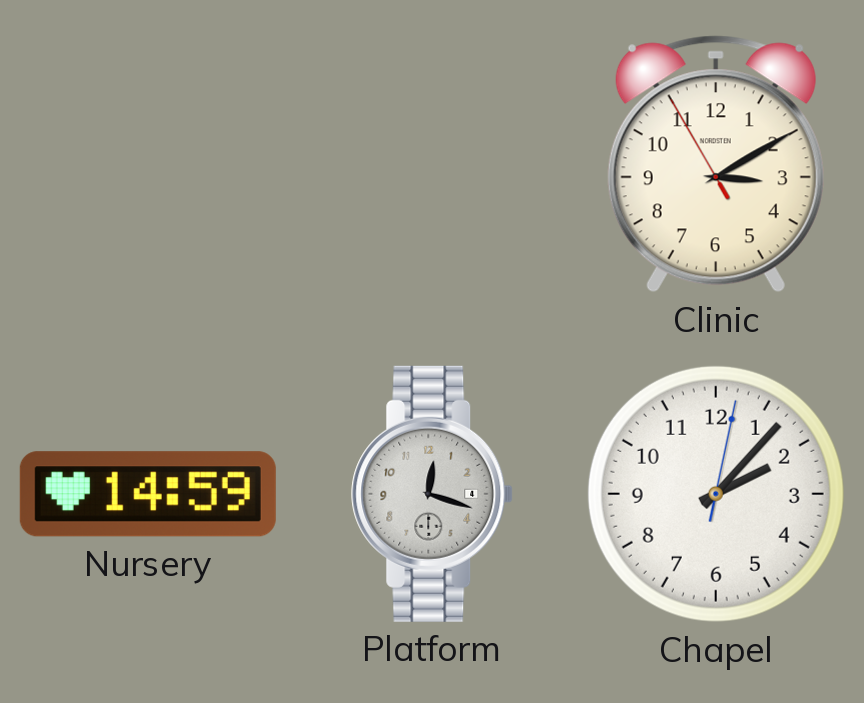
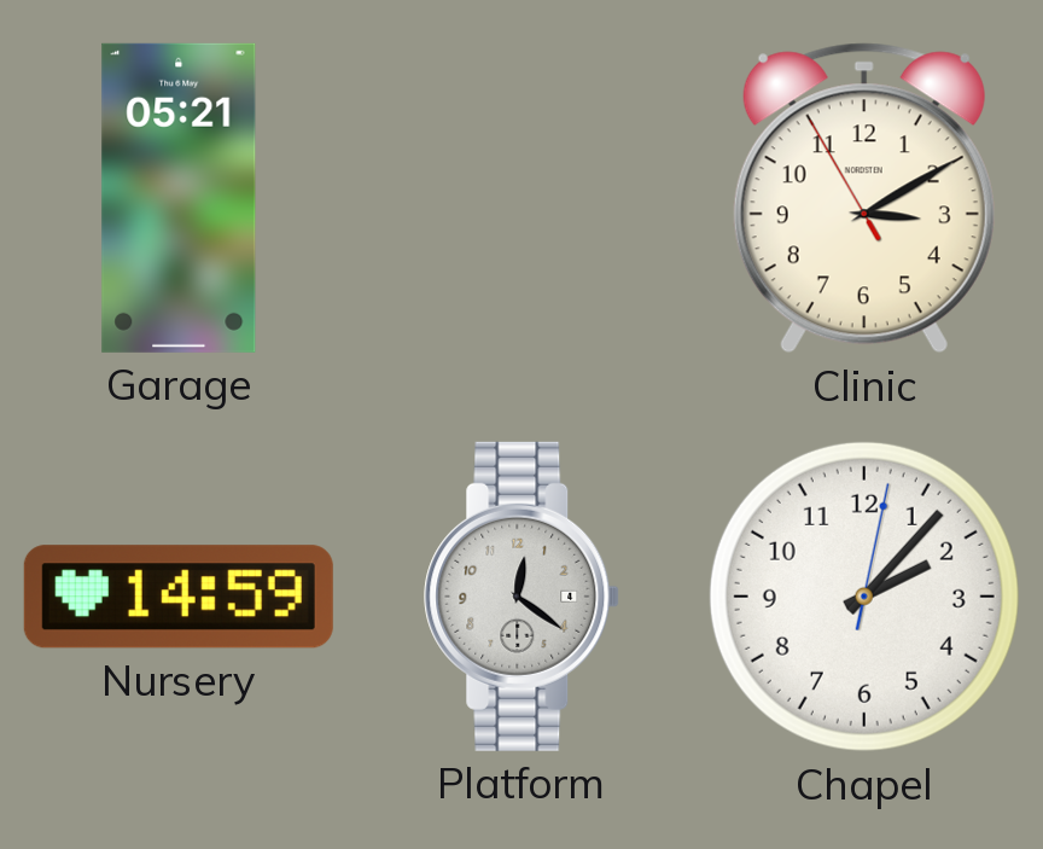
Garage: none -> 05:21 (179, 198)
Platform: 12:18 -> 12:21 (521, 597)
